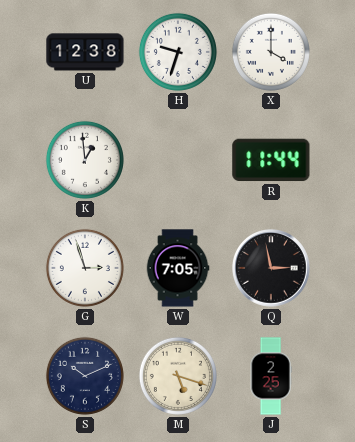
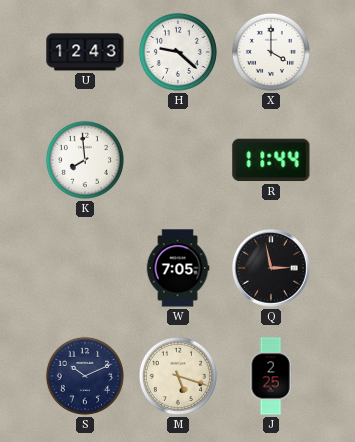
U: 12:38 -> 12:43 (85, 52)
H: 9:33 -> 9:22 (178, 52)
K: 12:59 -> 7:59 (85, 160)
G: 2:57 -> none (85, 268)
